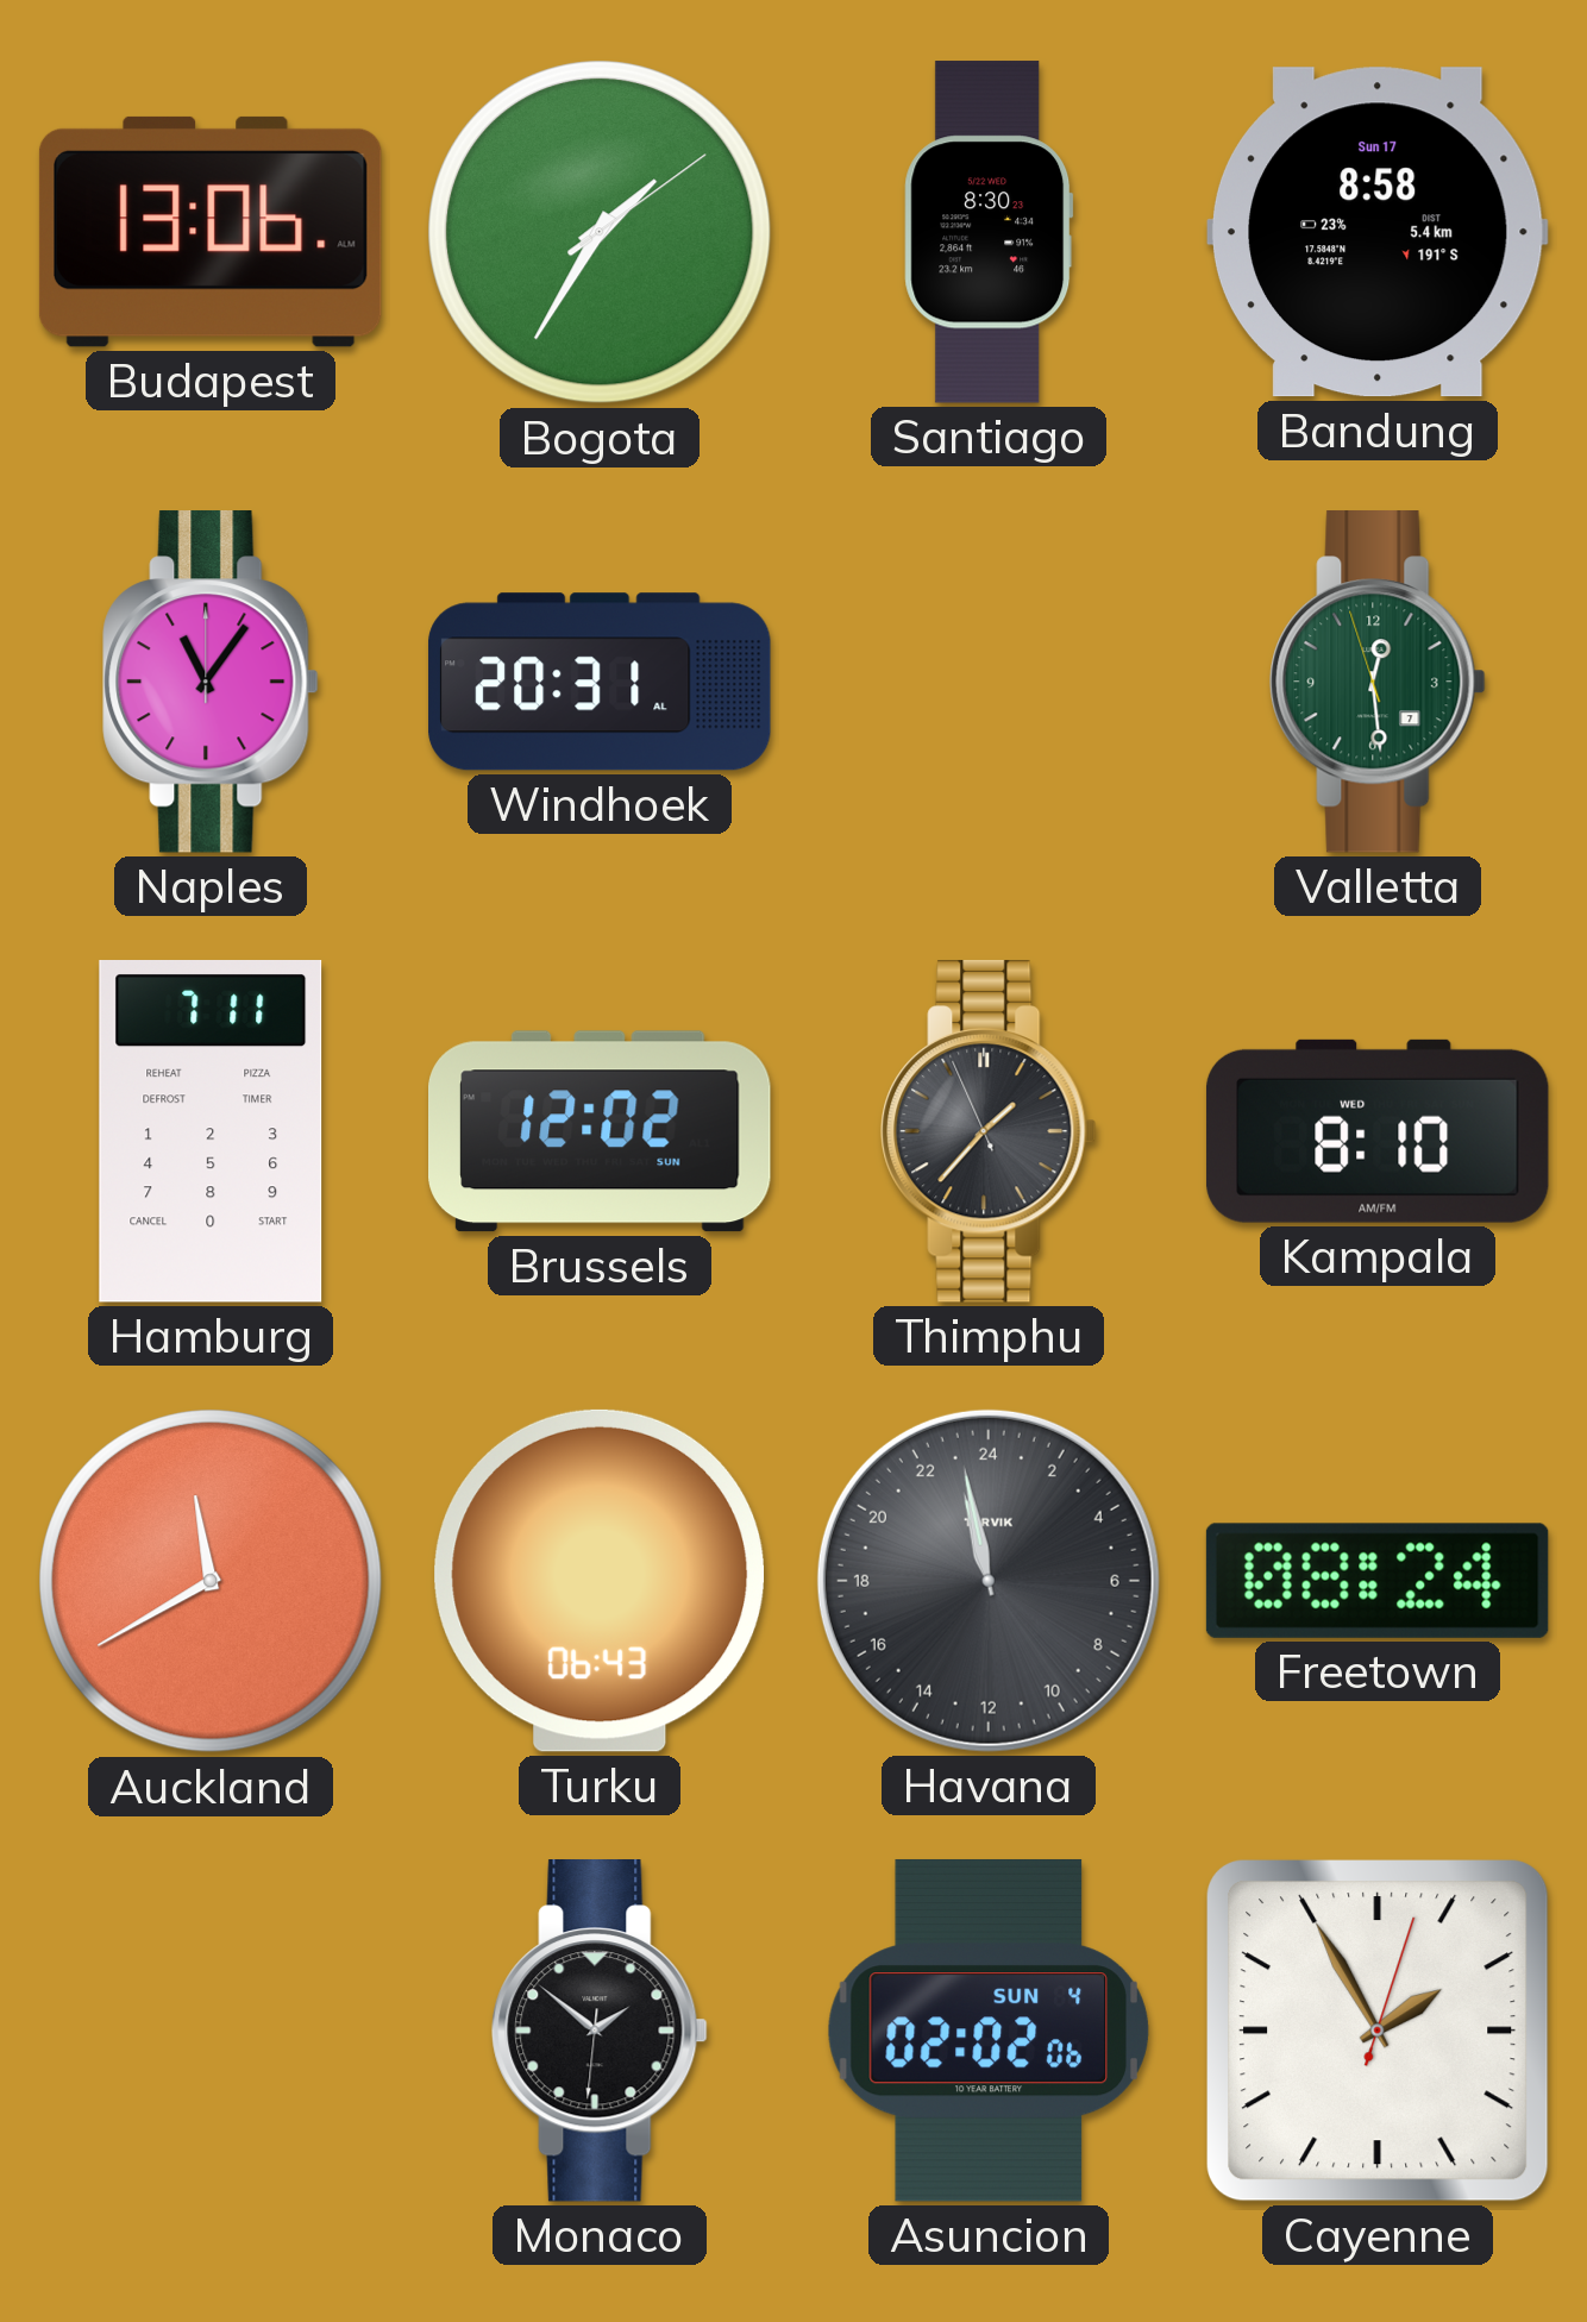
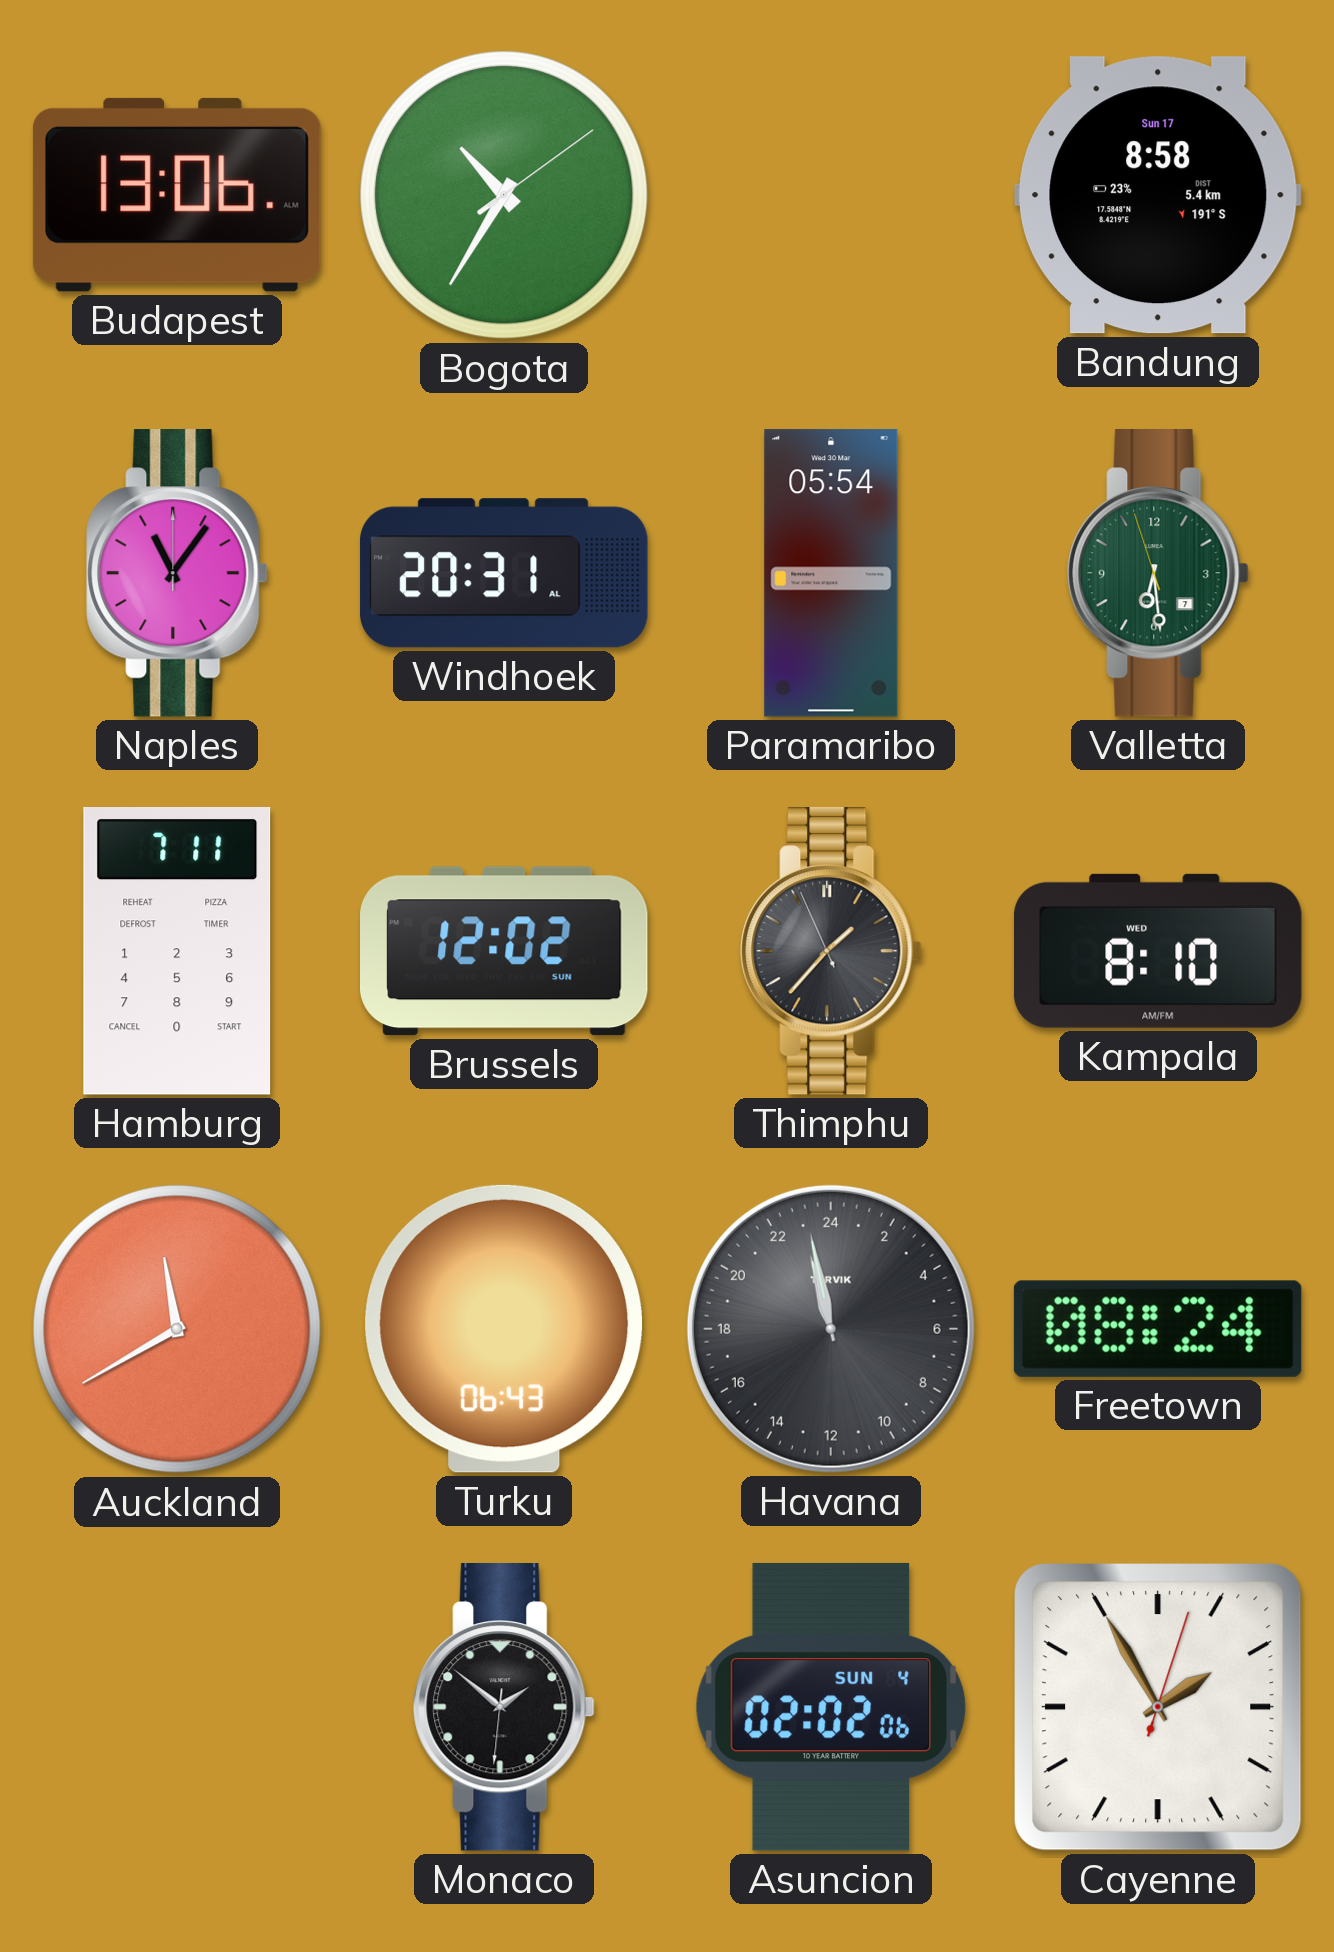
Bogota: 1:35 -> 10:35 (504, 195)
Santiago: 8:30 -> none (989, 232)
Paramaribo: none -> 05:54 (831, 573)
Valletta: 12:28 -> 6:28 (1158, 574)
